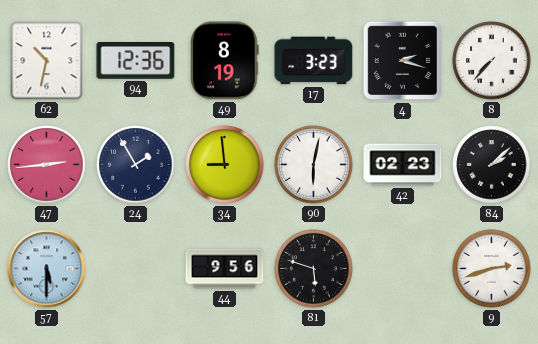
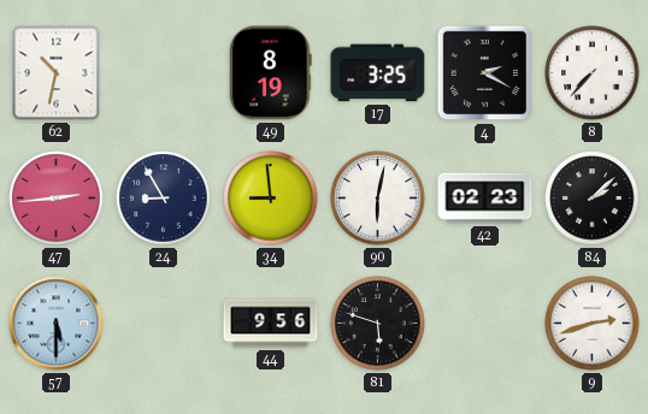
94: 12:36 -> none (136, 61)
17: 3:23 -> 3:25 (378, 73)
4: 2:18 -> 2:20 (485, 73)
24: 1:55 -> 8:55 (164, 199)
